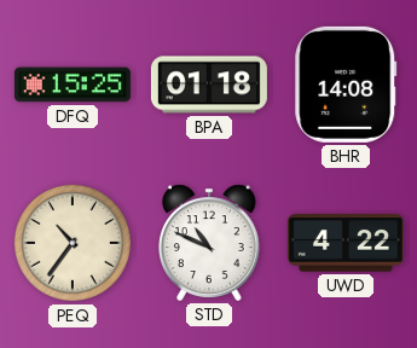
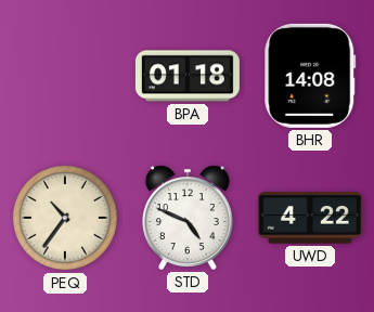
DFQ: 15:25 -> none (73, 85)
STD: 10:49 -> 4:49 (189, 218)
